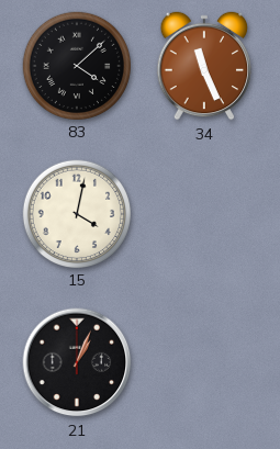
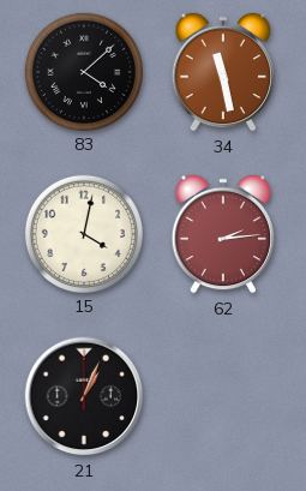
34: 11:26 -> 11:28 (223, 72)
62: none -> 2:14 (223, 234)
